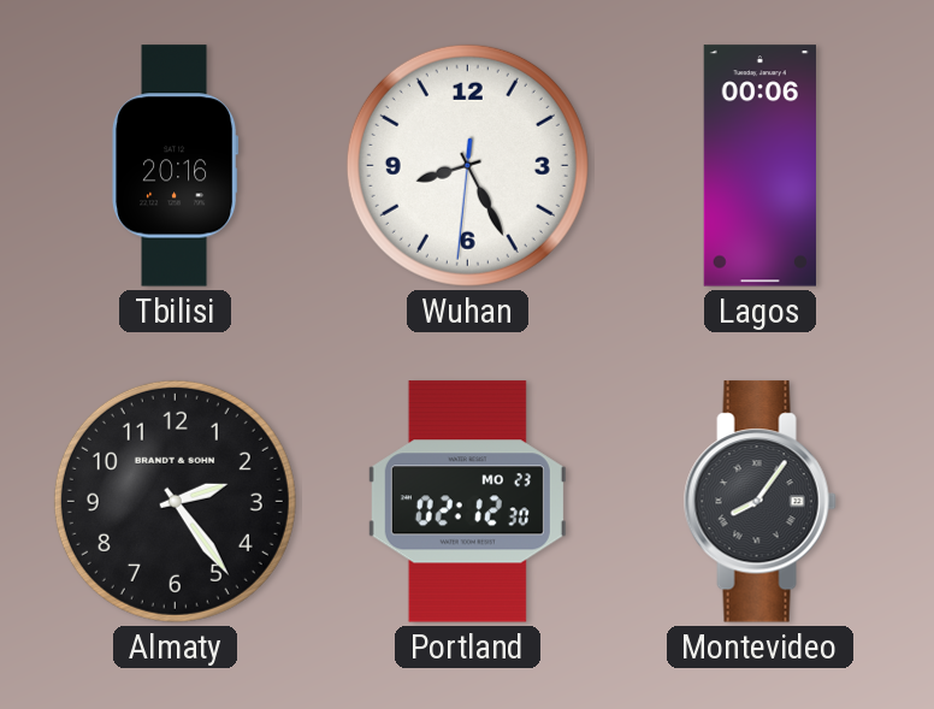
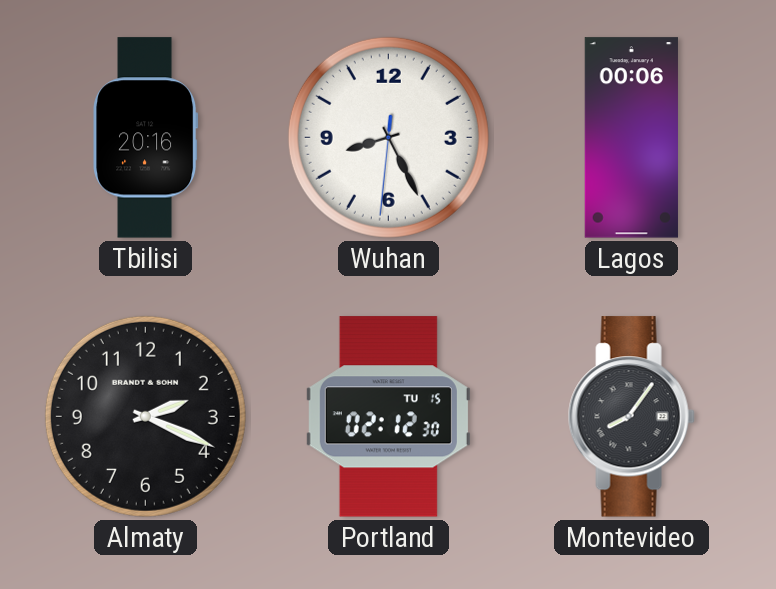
Almaty: 2:24 -> 2:19 (145, 416)
Portland date: MO 23 -> TU 15 (388, 417)
